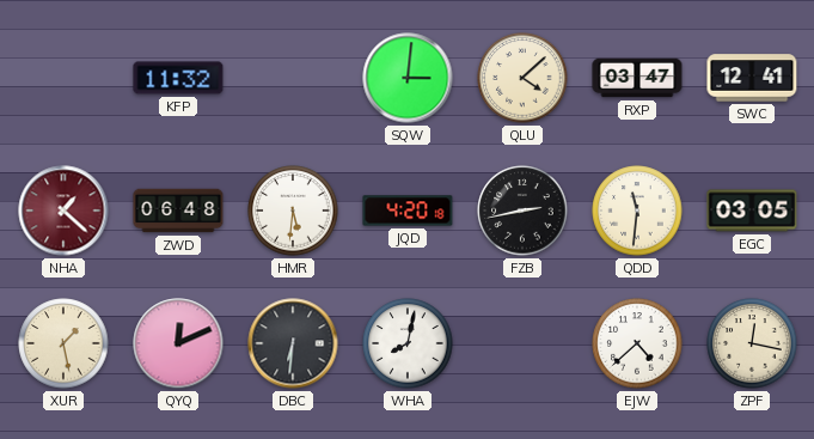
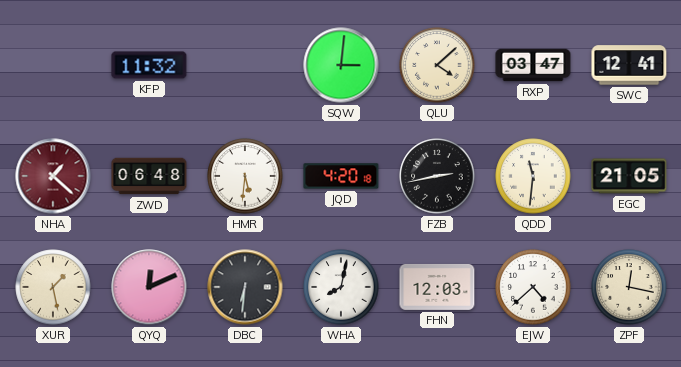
EGC: 03:05 -> 21:05 (629, 176)
FHN: none -> 12:03 (437, 287)
